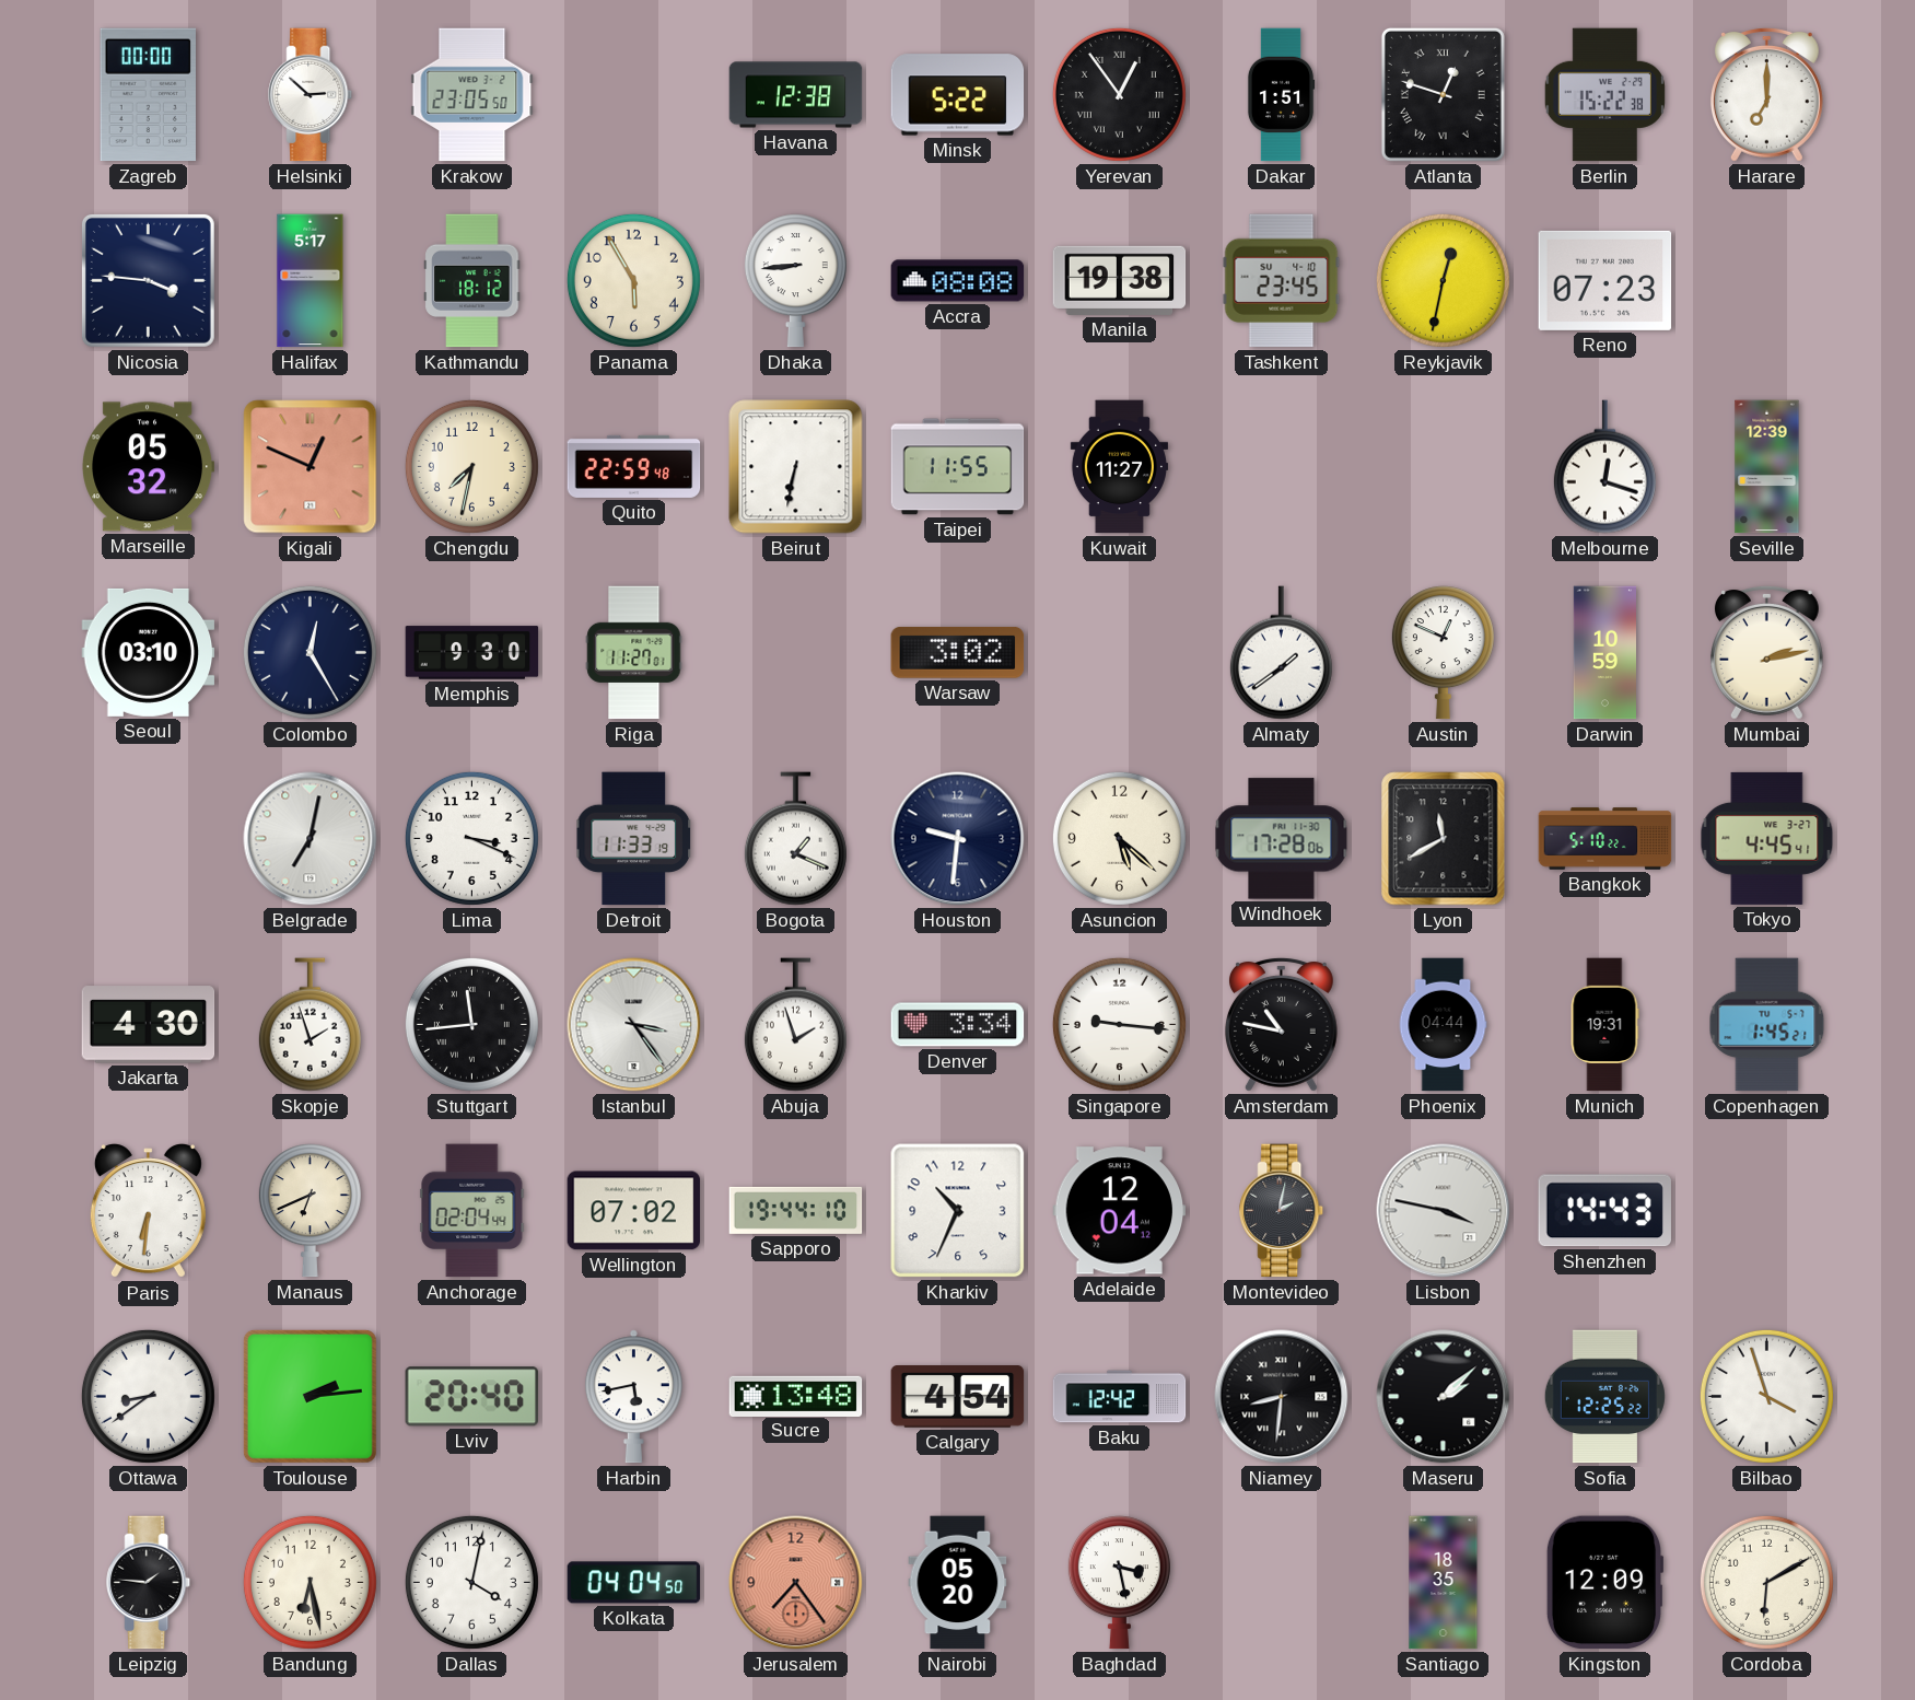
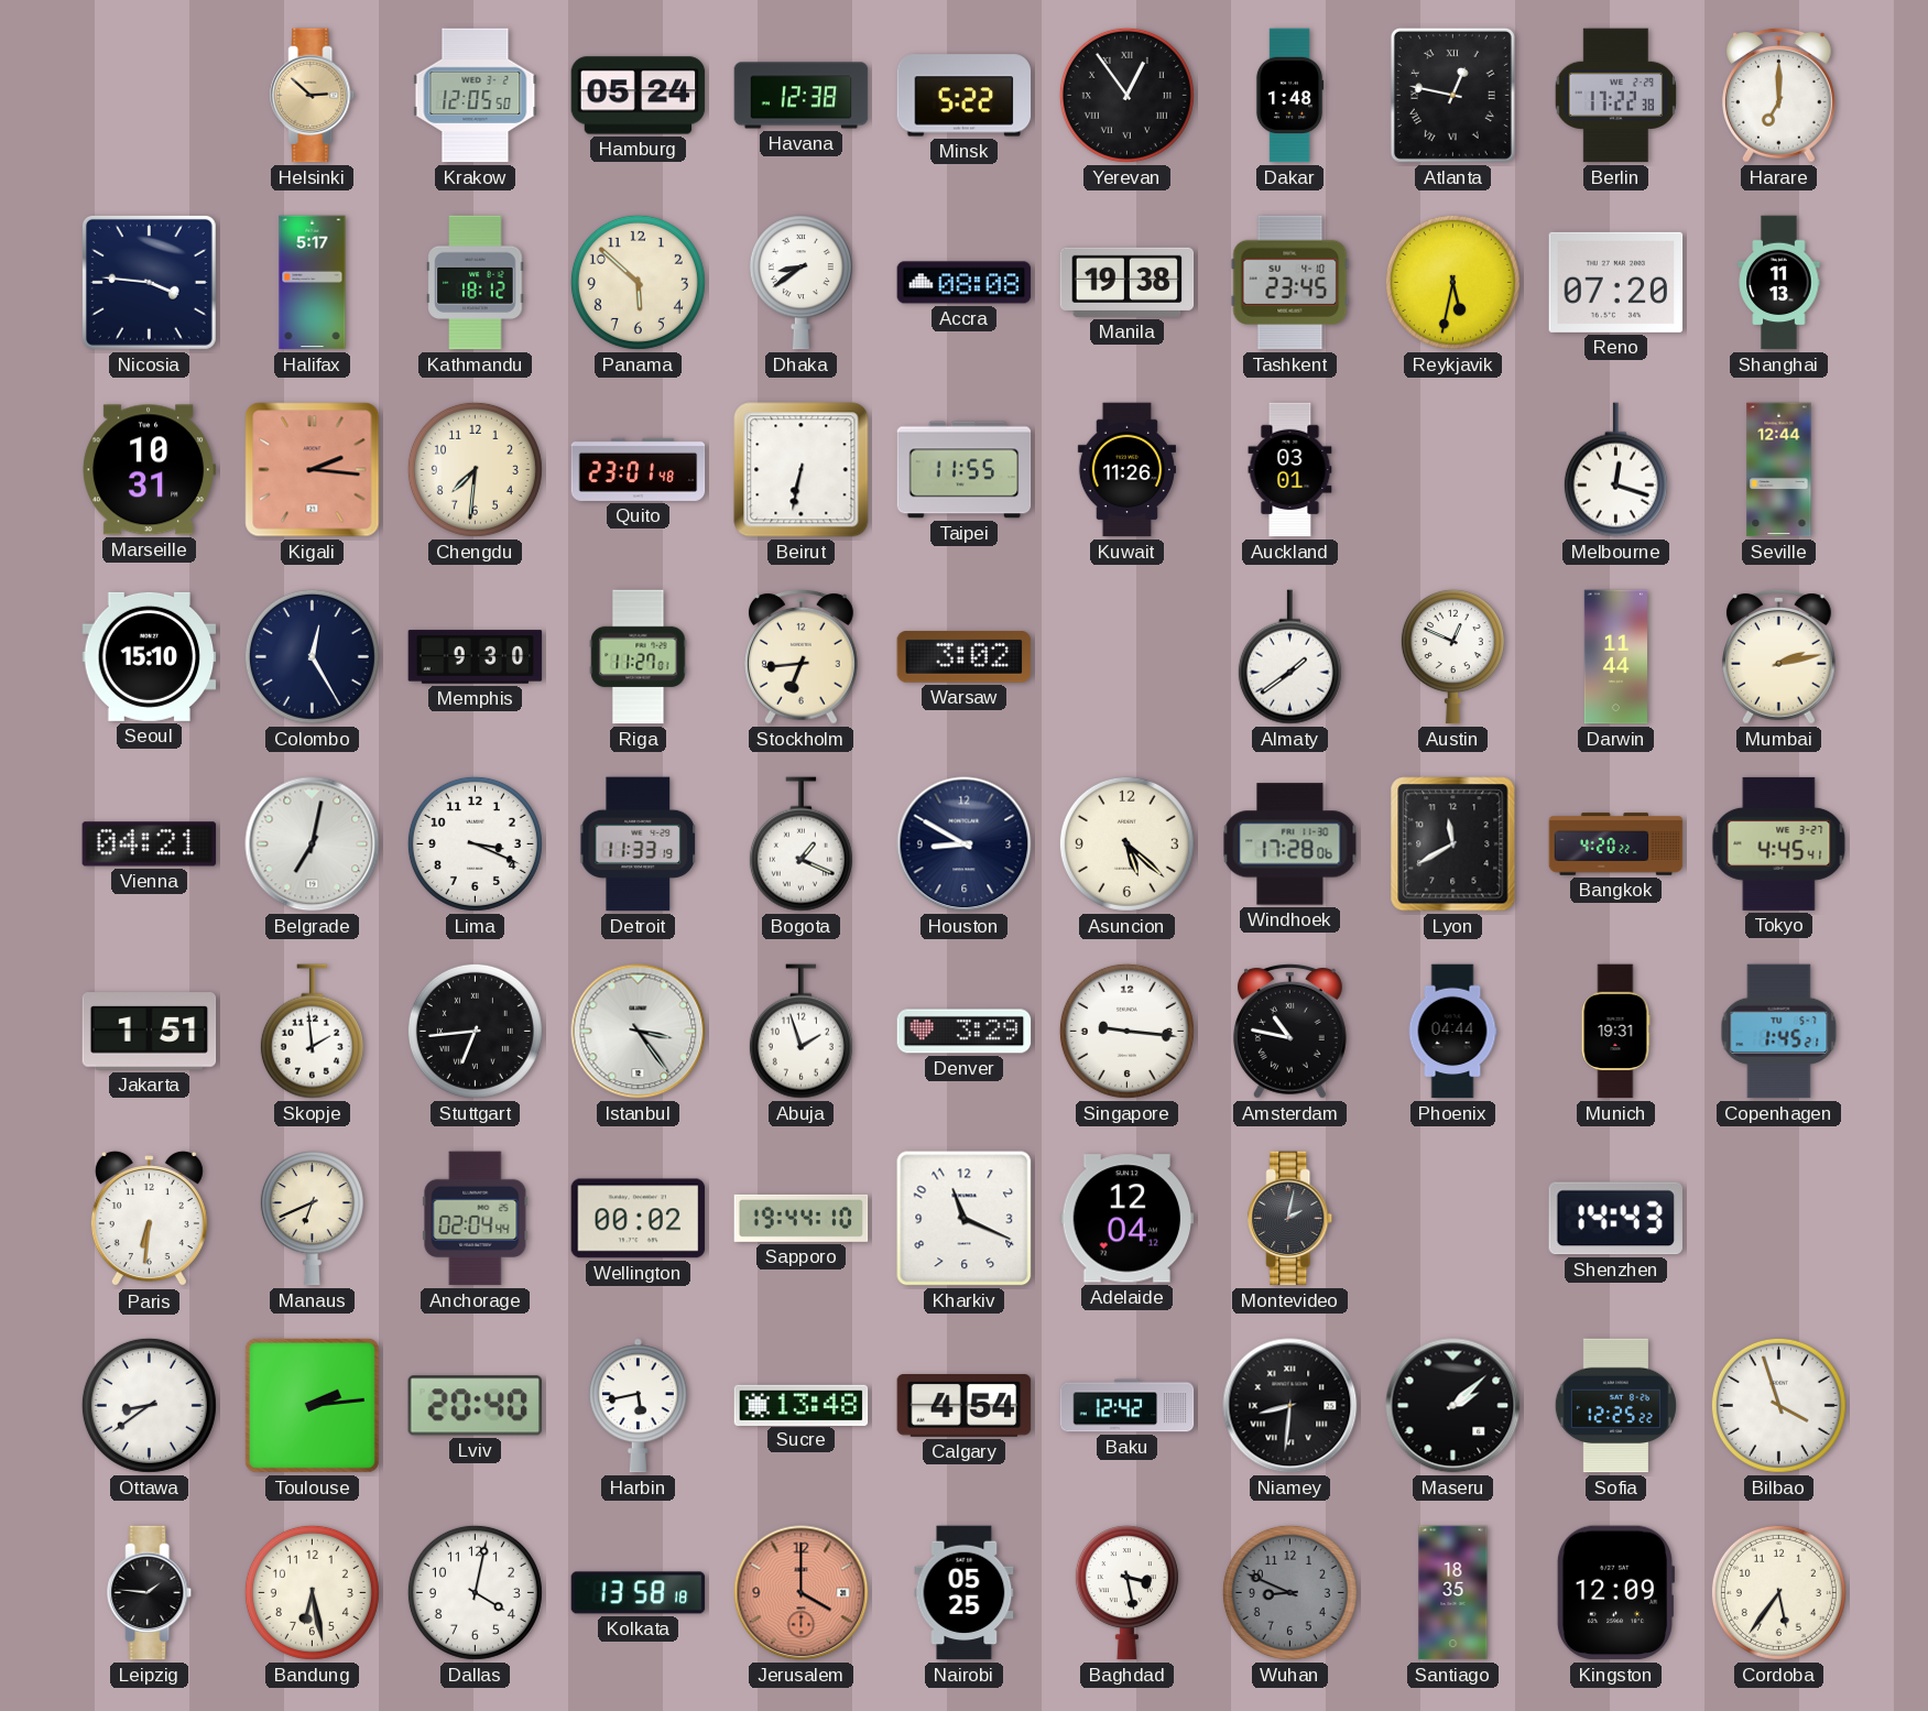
Zagreb: 00:00 -> none (148, 95)
Helsinki dial: white -> champagne (313, 96)
Krakow: 23:05 -> 12:05 (476, 96)
Hamburg: none -> 05:24 (639, 96)
Dakar: 1:51 -> 1:48 (1289, 96)
Atlanta: 12:48 -> 12:47 (1452, 95)
Berlin: 15:22 -> 17:22 (1615, 96)
Panama: 5:55 -> 5:52 (638, 282)
Dhaka: 8:44 -> 8:39 (800, 283)
Reykjavik: 12:32 -> 5:32 (1452, 282)
Reno: 07:23 -> 07:20 (1616, 282)
Shanghai: none -> 11:13 (1779, 283)
Marseille: 05:32 -> 10:31 (150, 470)
Kigali: 12:49 -> 2:16 (313, 470)
Chengdu: 7:32 -> 7:31 (475, 469)
Quito: 22:59 -> 23:01 (639, 469)
Kuwait: 11:27 -> 11:26 (1126, 470)
Auckland: none -> 03:01 (1290, 470)
Seville: 12:39 -> 12:44 (1779, 470)
Seoul: 03:10 -> 15:10 (150, 656)
Stockholm: none -> 6:44 (800, 656)
Darwin: 10:59 -> 11:44 (1615, 657)
Vienna: none -> 04:21 (150, 844)
Houston: 9:31 -> 8:50 (965, 844)
Bangkok: 5:10 -> 4:20 (1616, 844)
Jakarta: 4:30 -> 1:51 (150, 1032)
Skopje: 1:57 -> 1:59 (312, 1032)
Stuttgart: 11:44 -> 6:44 (475, 1031)
Denver: 3:34 -> 3:29 (965, 1032)
Wellington: 07:02 -> 00:02 (639, 1219)
Kharkiv: 10:34 -> 11:19 (965, 1219)
Lisbon: 3:47 -> none (1444, 1211)
Kolkata: 04:04 -> 13:58 (639, 1593)
Jerusalem: 7:24 -> 4:00 (802, 1593)
Nairobi: 05:20 -> 05:25 (965, 1593)
Wuhan: none -> 8:49 (1289, 1592)
Cordoba: 6:10 -> 5:36 (1778, 1592)
